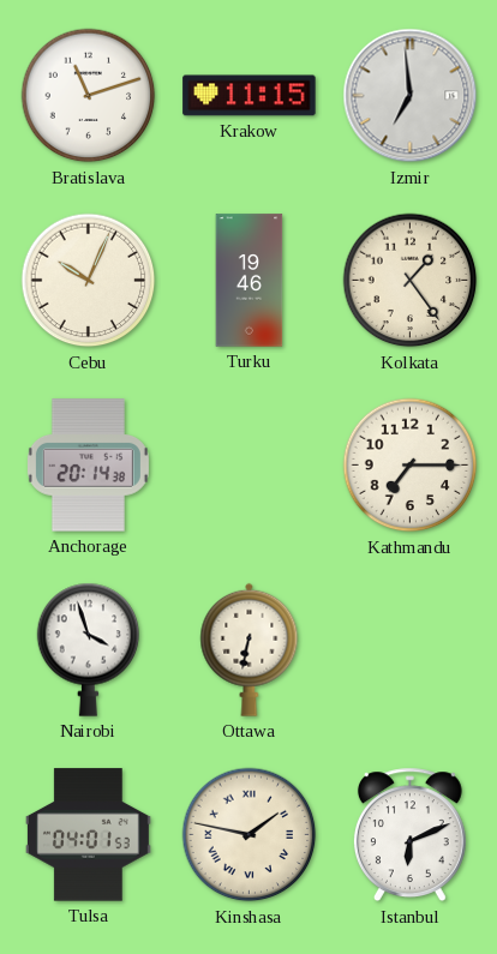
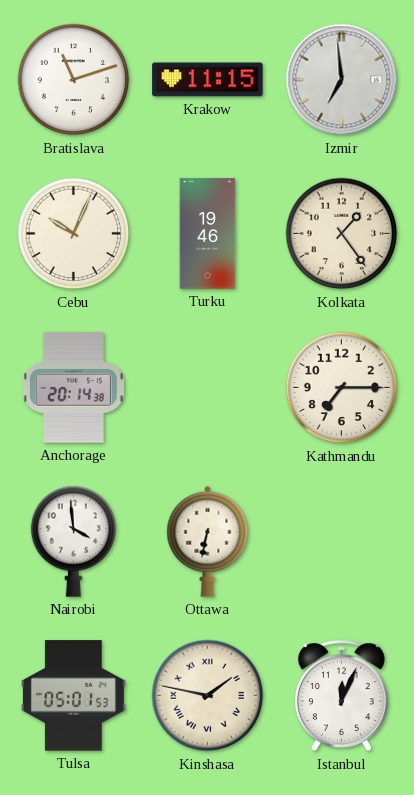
Nairobi: 3:57 -> 3:59 (74, 541)
Tulsa: 04:01 -> 05:01 (73, 696)
Istanbul: 6:11 -> 12:04 (341, 696)
